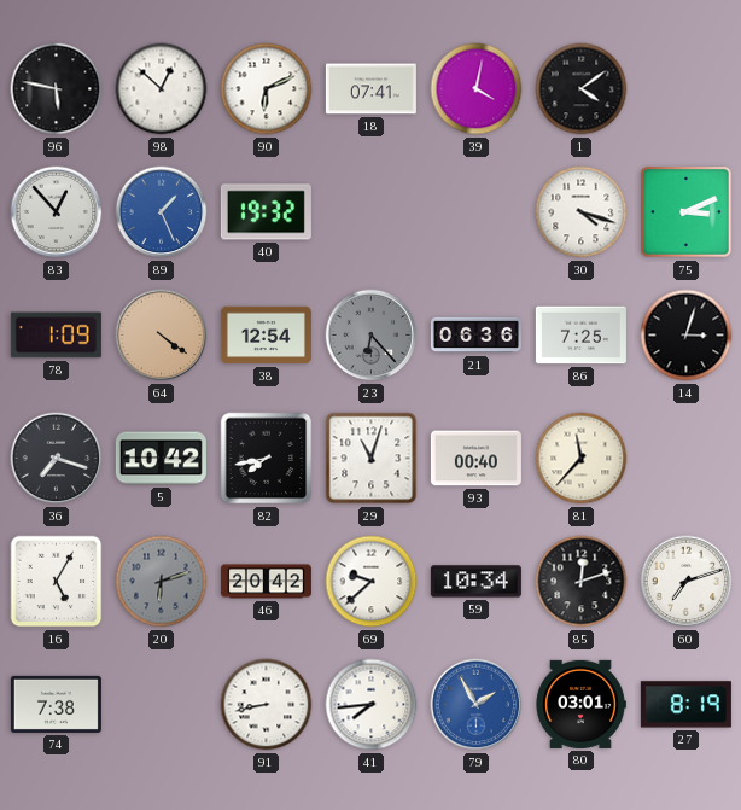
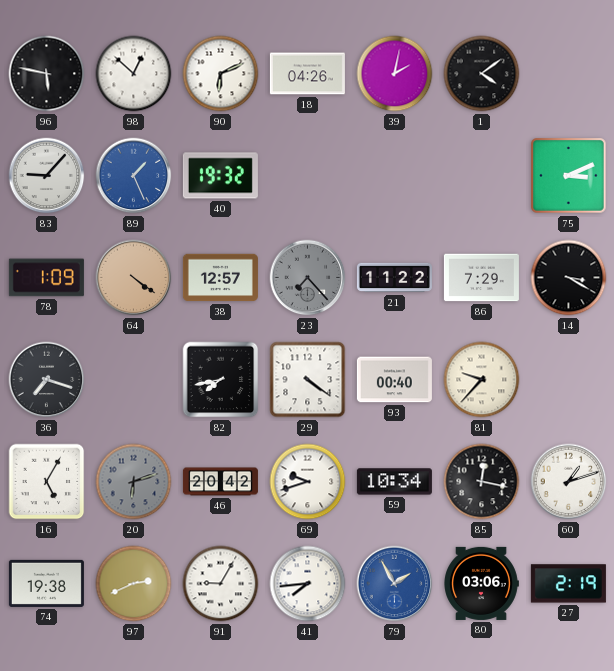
18: 07:41 -> 04:26 (307, 74)
39: 4:02 -> 2:02 (395, 74)
83: 12:53 -> 9:07 (47, 176)
30: 4:18 -> none (582, 212)
38: 12:54 -> 12:57 (220, 278)
23: 6:23 -> 7:23 (308, 278)
21: 06:36 -> 11:22 (394, 278)
86: 7:25 -> 7:29 (481, 278)
14: 3:03 -> 3:20 (569, 278)
5: 10:42 -> none (161, 459)
29: 11:03 -> 4:21 (308, 380)
81: 11:37 -> 9:37 (482, 380)
69: 9:38 -> 9:42 (308, 482)
85: 12:12 -> 12:17 (482, 482)
60: 7:12 -> 1:12 (569, 482)
74: 7:38 -> 19:38 (46, 583)
97: none -> 2:41 (134, 584)
91: 8:43 -> 9:05 (221, 584)
80: 03:01 -> 03:06 (481, 583)
27: 8:19 -> 2:19 (568, 584)
